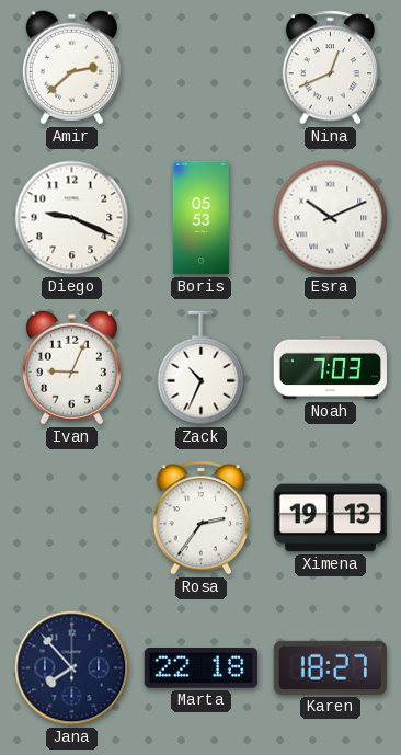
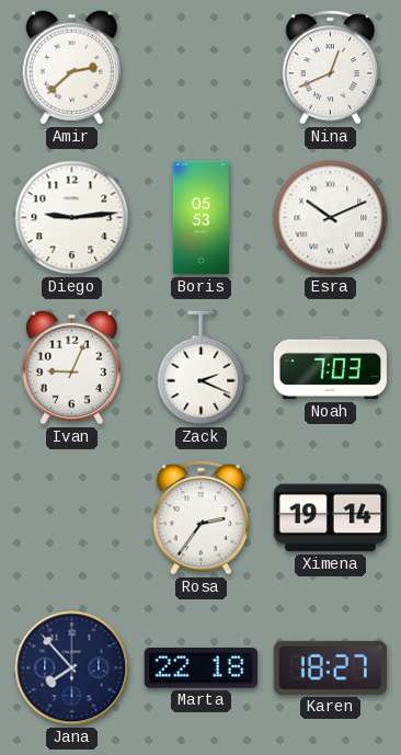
Diego: 9:19 -> 9:14 (72, 218)
Zack: 10:34 -> 2:19 (202, 368)
Ximena: 19:13 -> 19:14 (330, 518)
